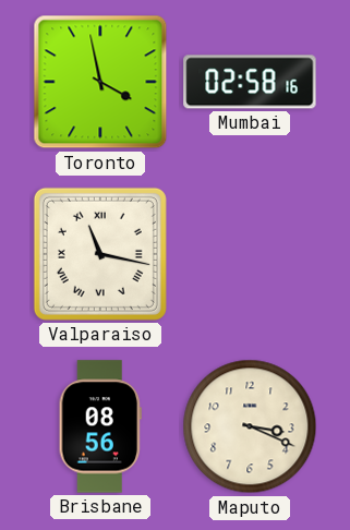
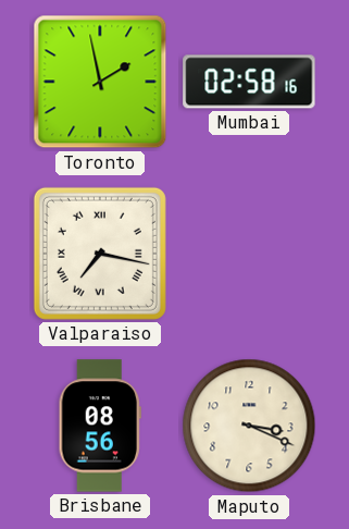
Toronto: 3:58 -> 1:58 (100, 82)
Valparaiso: 11:17 -> 7:17 (100, 254)
